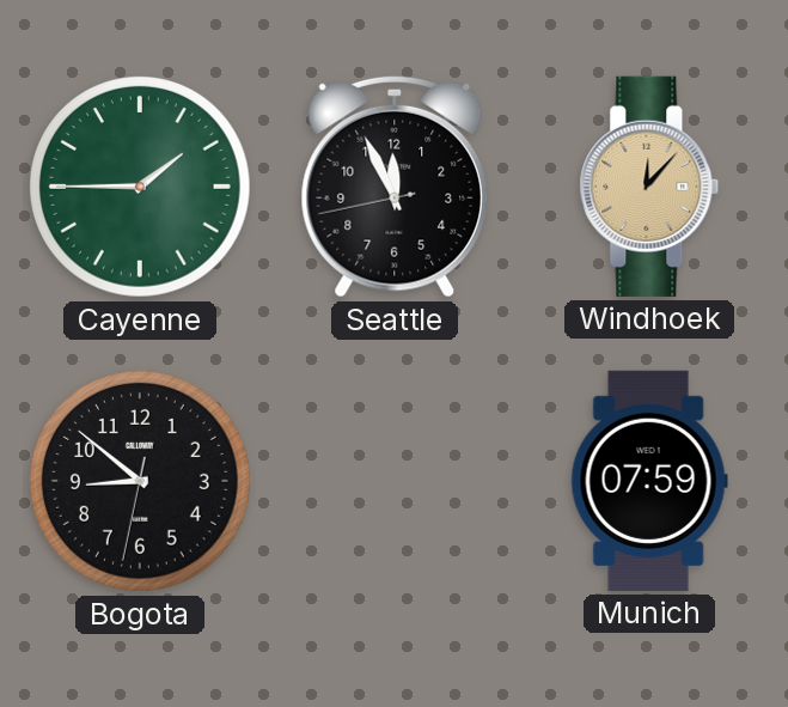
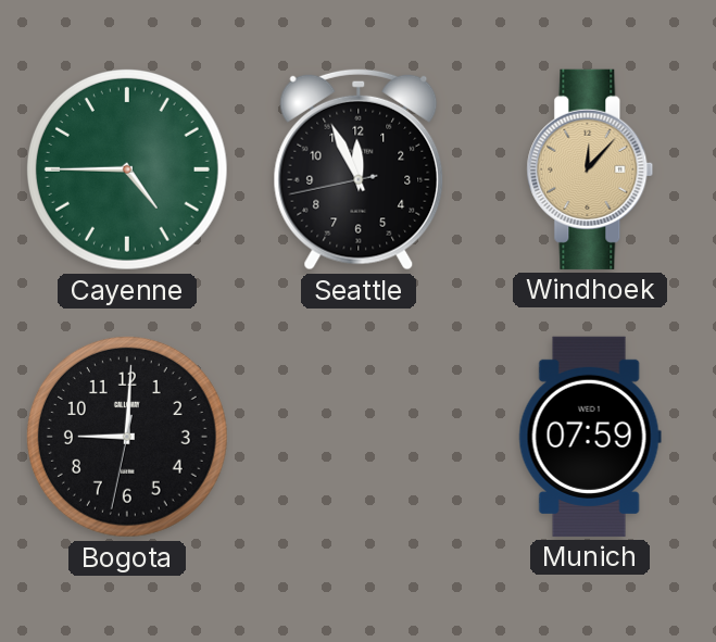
Cayenne: 1:45 -> 4:45 (127, 169)
Bogota: 8:51 -> 9:00 (127, 437)
